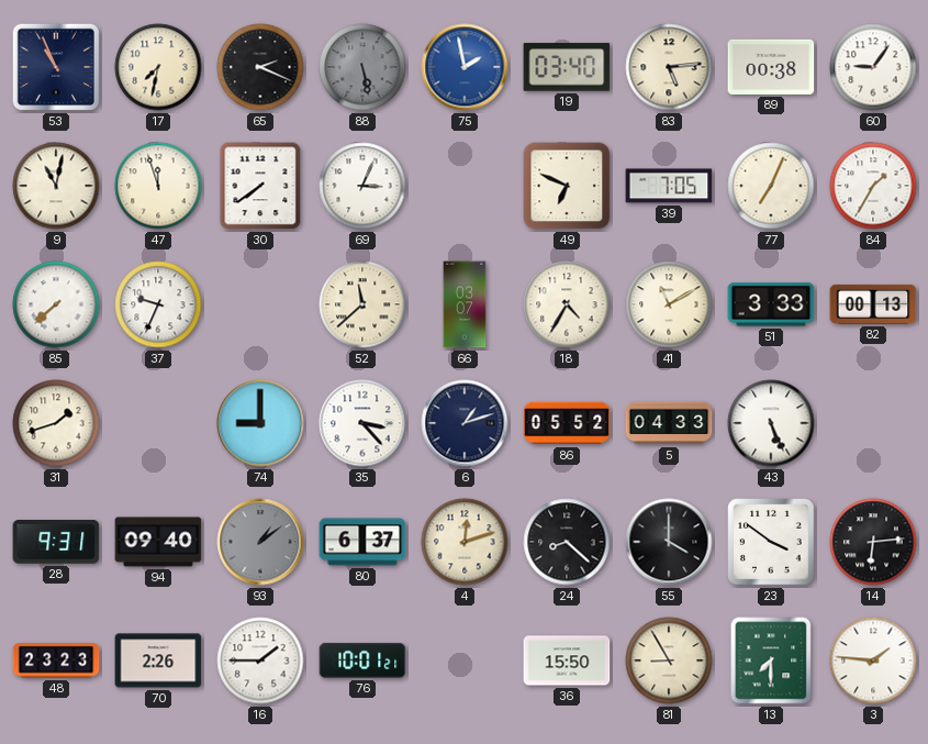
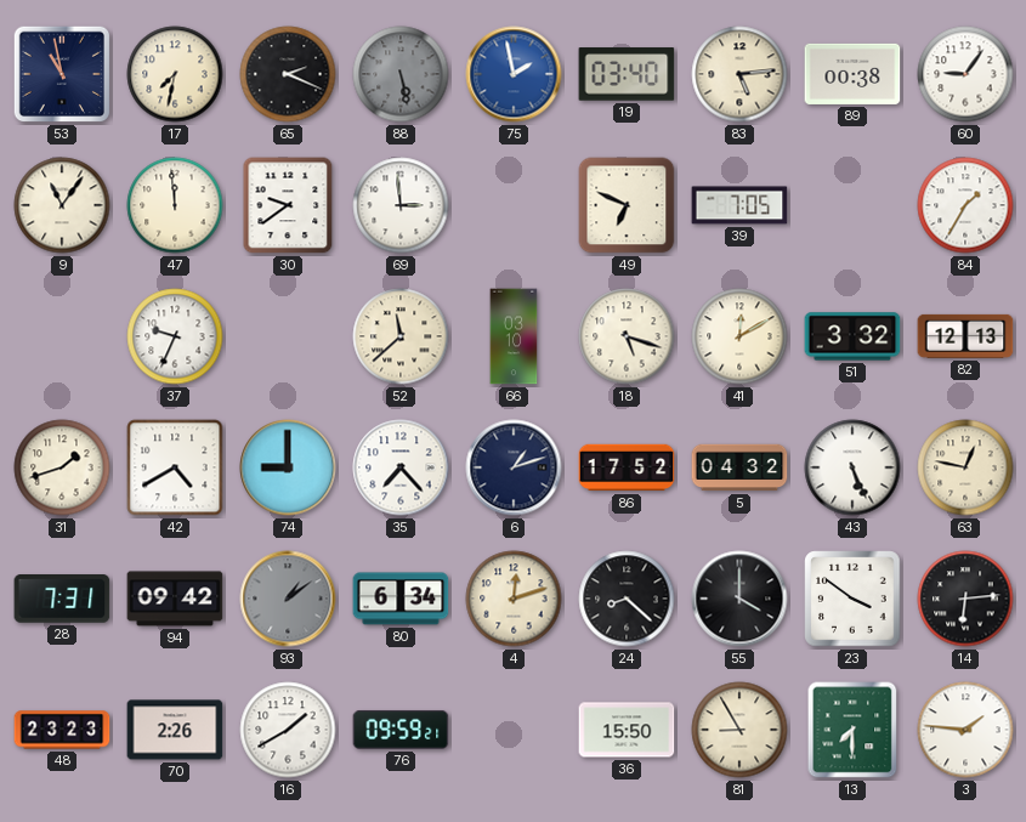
53: 10:56 -> 10:58 (62, 74)
9: 11:02 -> 11:06 (62, 205)
47: 11:57 -> 11:59 (175, 205)
30: 7:39 -> 9:39 (288, 205)
69: 3:04 -> 2:59 (401, 205)
77: 7:04 -> none (771, 186)
85: 7:38 -> none (56, 304)
66: 03:07 -> 03:10 (514, 336)
18: 4:35 -> 5:18 (627, 336)
41: 11:10 -> 12:10 (739, 336)
51: 3:33 -> 3:32 (852, 336)
82: 00:13 -> 12:13 (965, 336)
42: none -> 4:40 (175, 467)
35: 3:23 -> 7:23 (401, 467)
86: 05:52 -> 17:52 (627, 467)
5: 04:33 -> 04:32 (739, 467)
63: none -> 12:47 (965, 467)
28: 9:31 -> 7:31 (62, 600)
94: 09:40 -> 09:42 (175, 599)
80: 6:37 -> 6:34 (401, 599)
16: 1:45 -> 1:40 (288, 730)
76: 10:01 -> 09:59 (401, 730)
